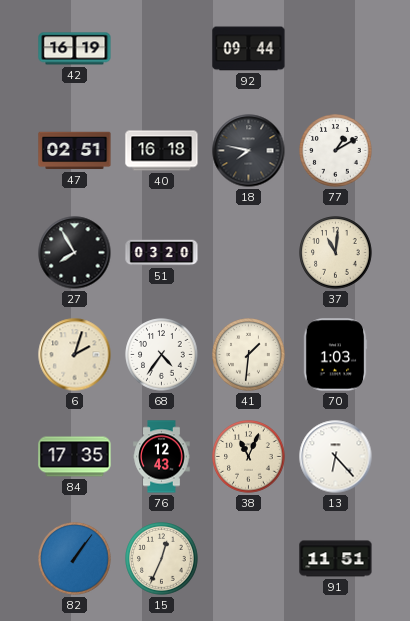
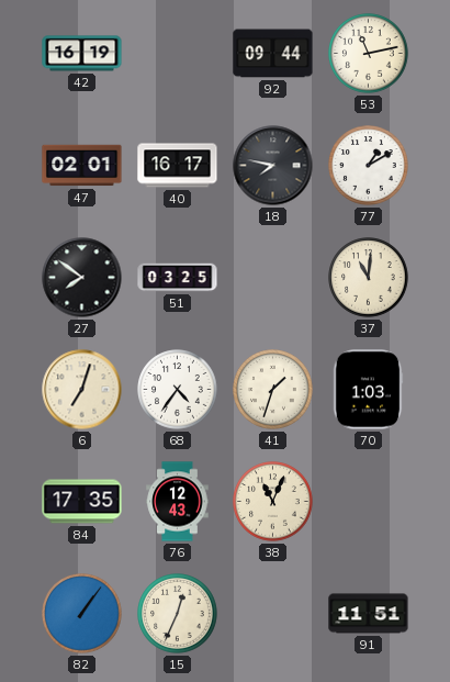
53: none -> 11:13 (369, 54)
47: 02:51 -> 02:01 (82, 166)
40: 16:18 -> 16:17 (178, 166)
27: 7:55 -> 7:51 (82, 278)
51: 03:20 -> 03:25 (178, 278)
6: 2:03 -> 7:03 (82, 390)
41: 1:31 -> 1:33 (273, 390)
13: 6:23 -> none (336, 457)
